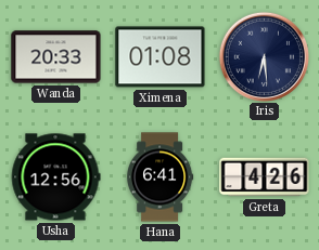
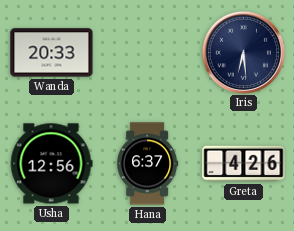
Ximena: 01:08 -> none (161, 57)
Hana: 6:41 -> 6:37 (148, 164)
